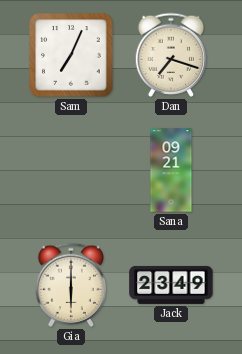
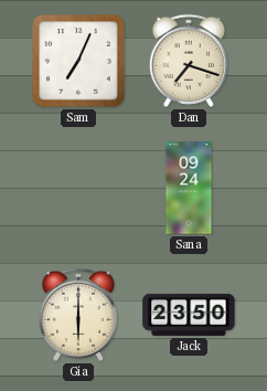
Sana: 09:21 -> 09:24 (189, 188)
Jack: 23:49 -> 23:50 (189, 315)
